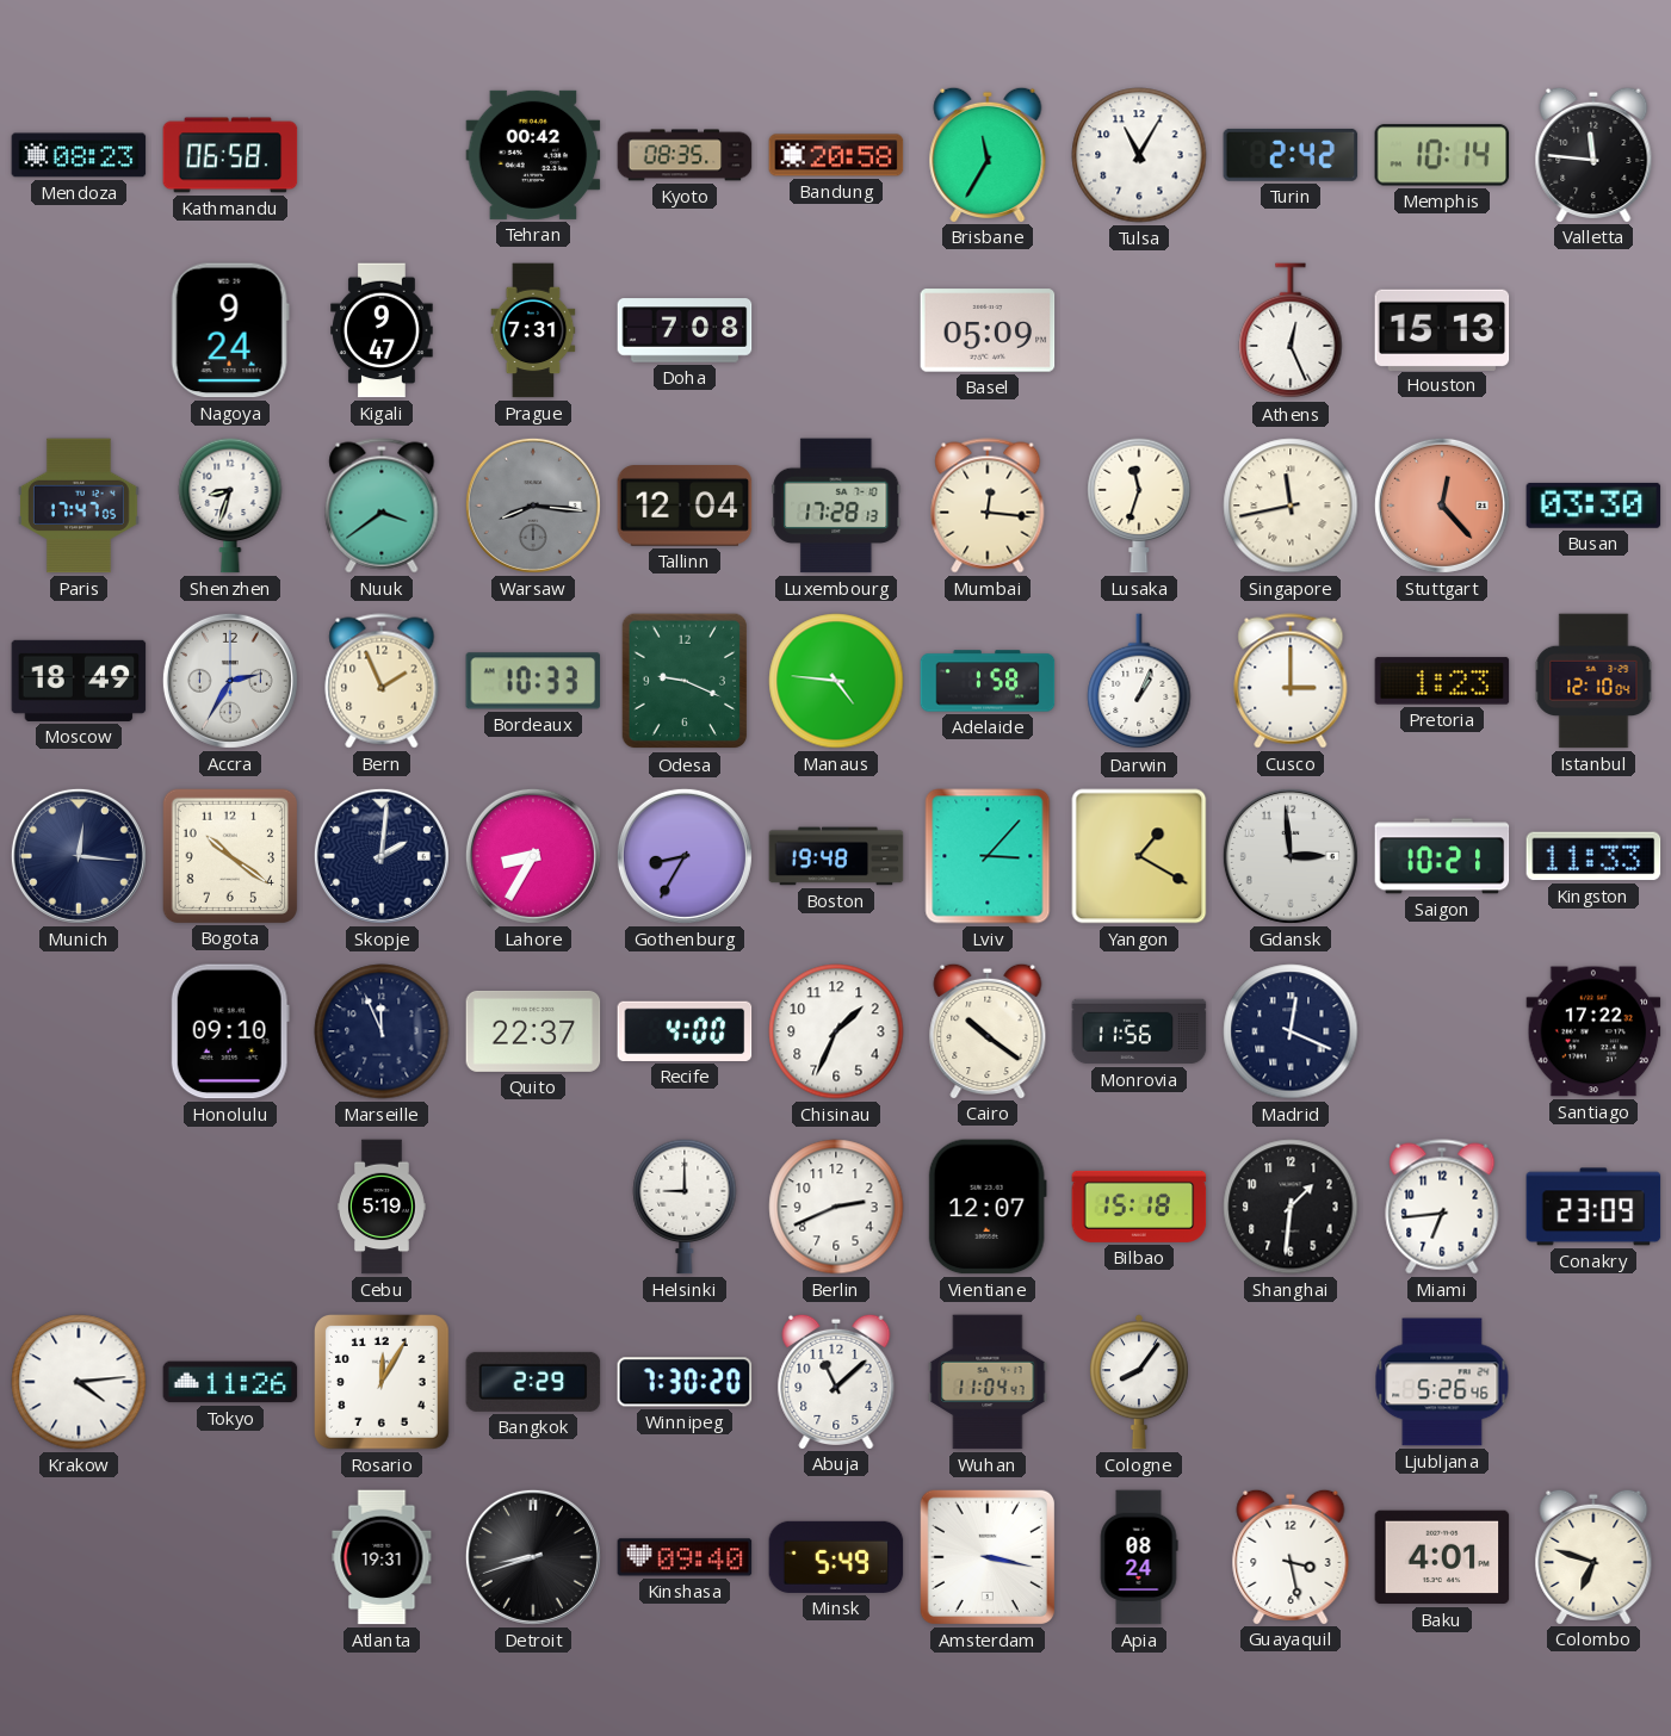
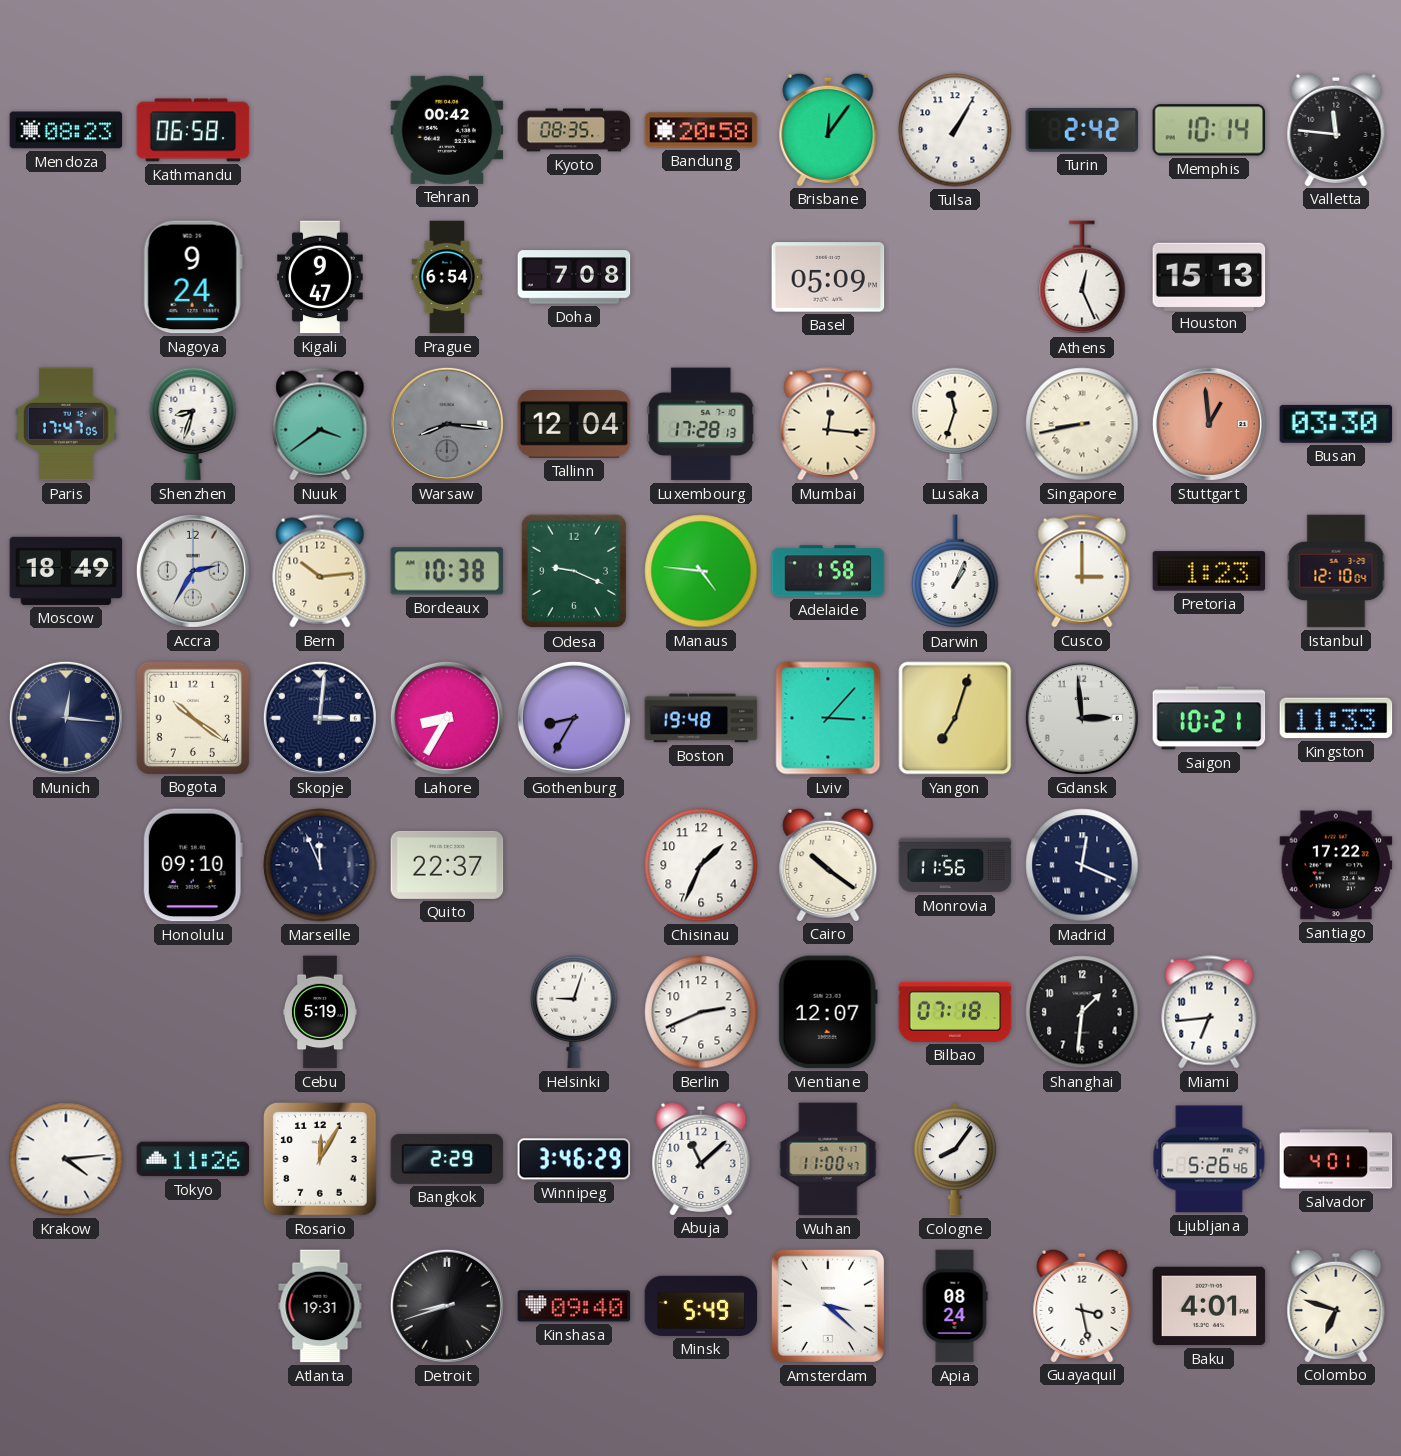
Brisbane: 11:35 -> 12:06 (828, 129)
Tulsa: 11:05 -> 1:05 (955, 130)
Prague: 7:31 -> 6:54 (447, 277)
Singapore: 11:43 -> 8:43 (1082, 424)
Stuttgart: 12:23 -> 12:59 (1209, 424)
Bern: 1:56 -> 10:14 (320, 571)
Bordeaux: 10:33 -> 10:38 (447, 571)
Skopje: 2:01 -> 3:01 (320, 718)
Yangon: 1:20 -> 7:03 (955, 718)
Recife: 4:00 -> none (685, 1031)
Helsinki: 9:00 -> 9:03 (574, 1012)
Bilbao: 15:18 -> 07:18 (955, 1012)
Conakry: 23:09 -> none (1593, 1207)
Winnipeg: 7:30 -> 3:46 (574, 1159)
Wuhan: 11:04 -> 11:00 (828, 1159)
Salvador: none -> 4:01 (1336, 1159)
Amsterdam: 3:17 -> 3:22 (828, 1306)
